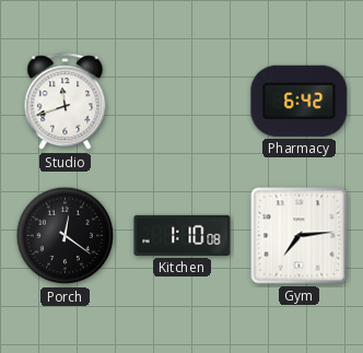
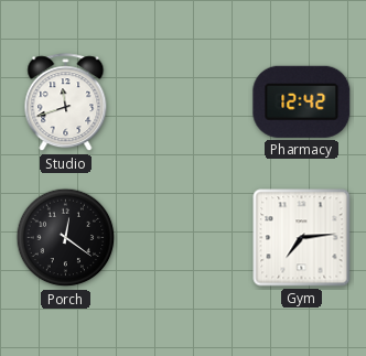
Pharmacy: 6:42 -> 12:42 (302, 101)
Kitchen: 1:10 -> none (183, 235)
